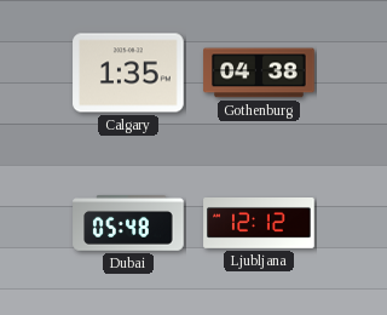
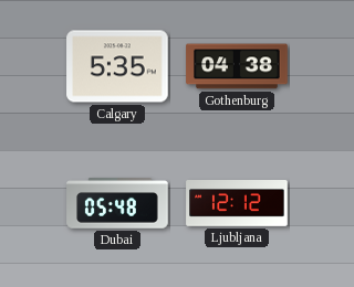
Calgary: 1:35 -> 5:35 (117, 66)
